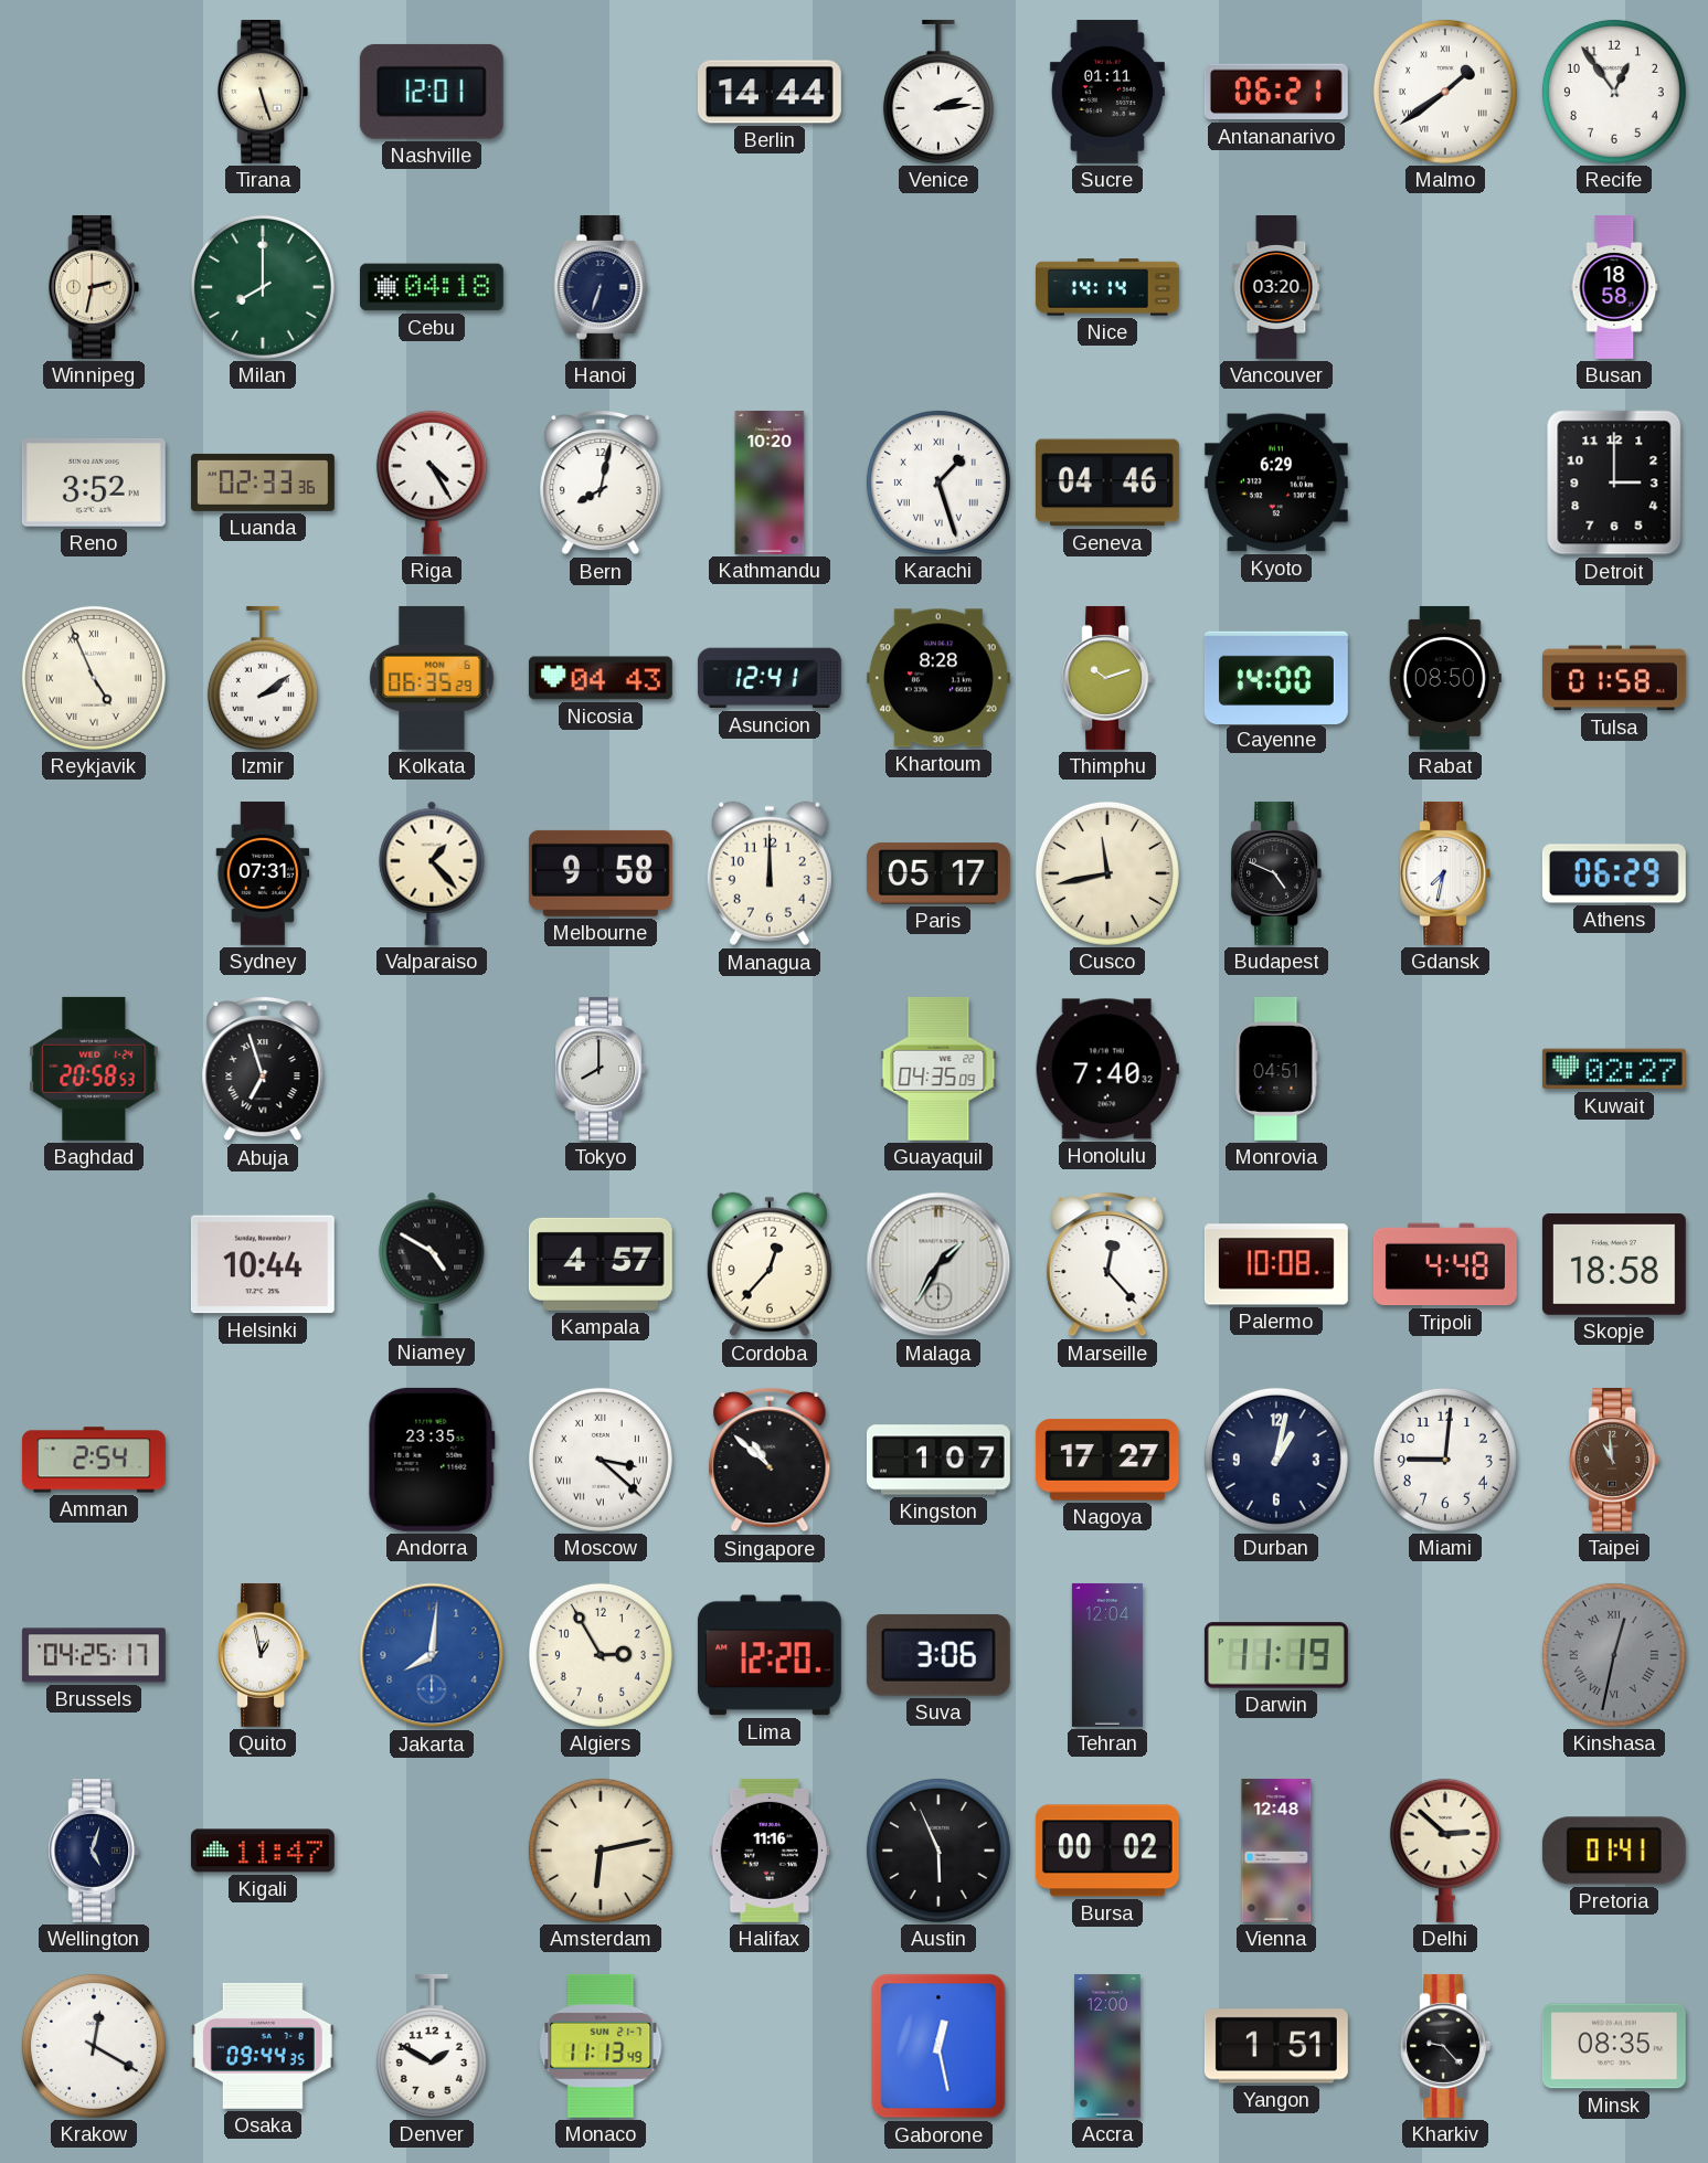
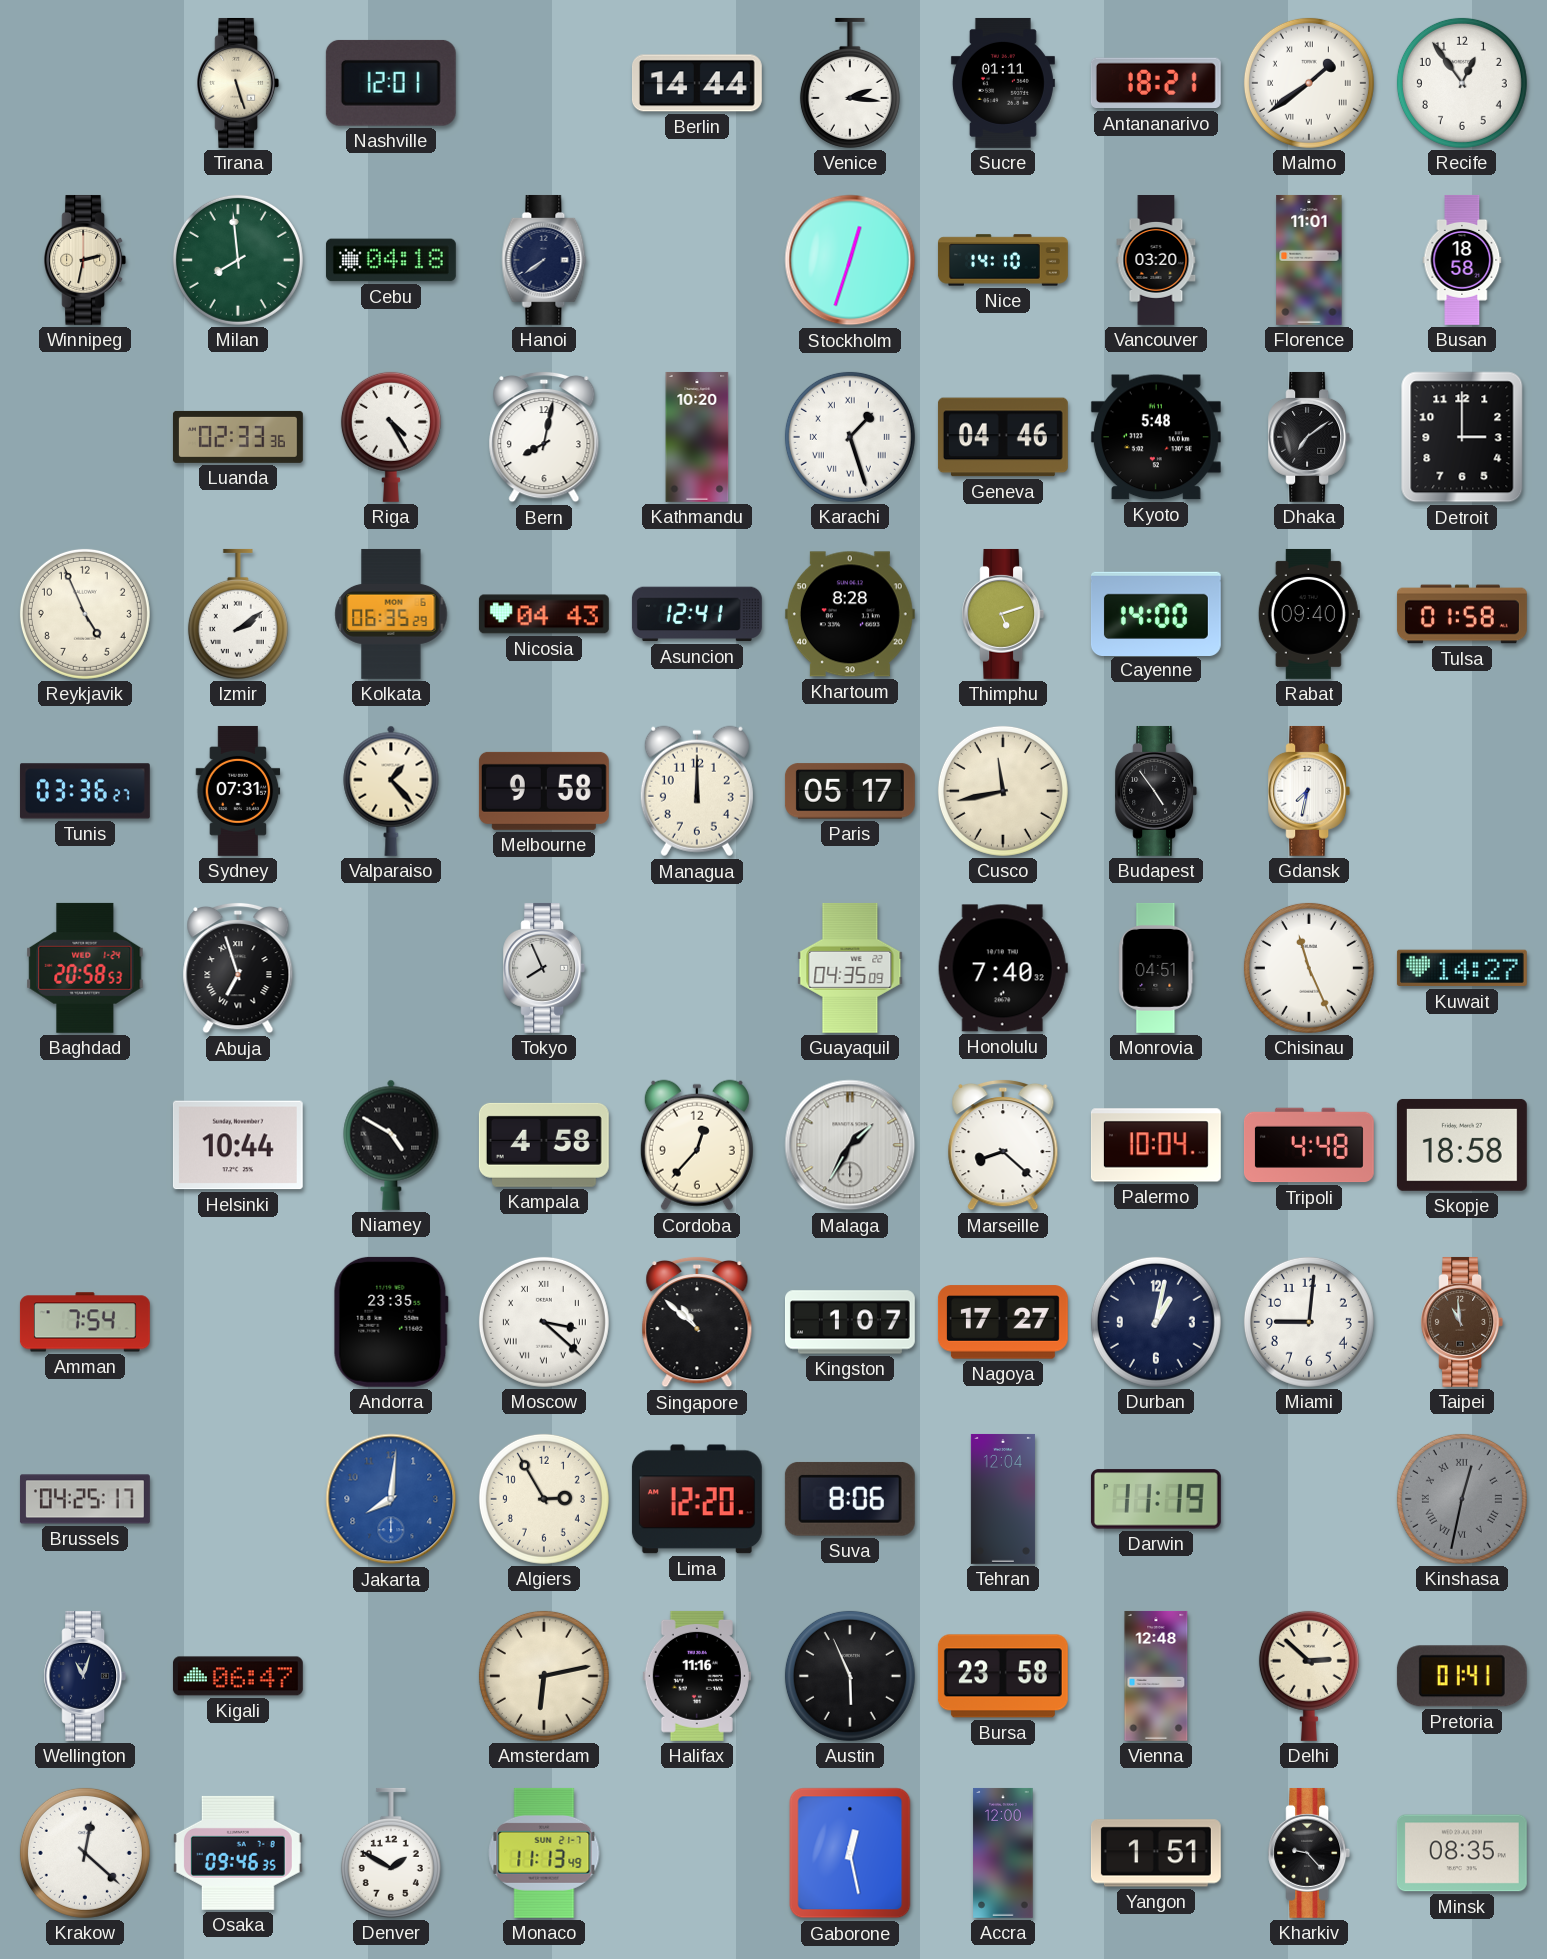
Venice: 2:14 -> 2:16 (850, 83)
Antananarivo: 06:21 -> 18:21 (1156, 83)
Milan: 8:00 -> 7:59 (238, 260)
Hanoi: 6:33 -> 7:39 (544, 260)
Stockholm: none -> 12:33 (850, 260)
Nice: 14:14 -> 14:10 (1003, 260)
Florence: none -> 11:01 (1309, 260)
Reno: 3:52 -> none (94, 483)
Kyoto: 6:29 -> 5:48 (1156, 437)
Dhaka: none -> 7:09 (1309, 437)
Reykjavik numerals: Roman -> Arabic (85, 614)
Thimphu: 10:12 -> 5:12 (1003, 614)
Rabat: 08:50 -> 09:40 (1309, 614)
Tunis: none -> 03:36 (85, 791)
Budapest: 4:49 -> 4:54 (1156, 791)
Athens: 06:29 -> none (1614, 873)
Tokyo: 8:00 -> 7:56 (544, 968)
Chisinau: none -> 11:26 (1309, 968)
Kuwait: 02:27 -> 14:27 (1462, 968)
Kampala: 4:57 -> 4:58 (544, 1145)
Marseille: 12:23 -> 8:22 (1003, 1145)
Palermo: 10:08 -> 10:04 (1156, 1145)
Amman: 2:54 -> 7:54 (85, 1322)
Quito: 12:58 -> none (263, 1655)
Suva: 3:06 -> 8:06 (850, 1499)
Wellington: 5:03 -> 11:03 (85, 1676)
Kigali: 11:47 -> 06:47 (238, 1676)
Bursa: 00:02 -> 23:58 (1003, 1676)
Krakow: 12:20 -> 12:22 (85, 1853)
Osaka: 09:44 -> 09:46 (238, 1853)
